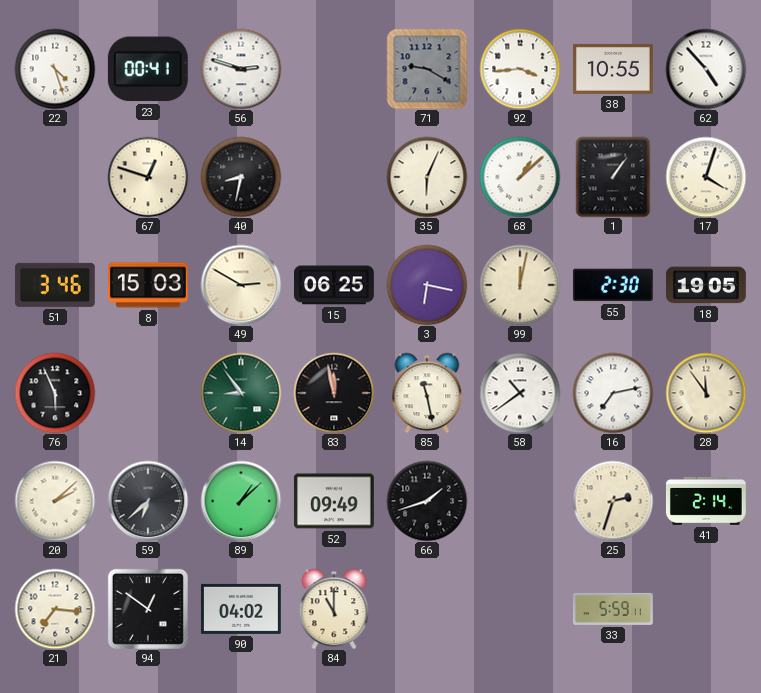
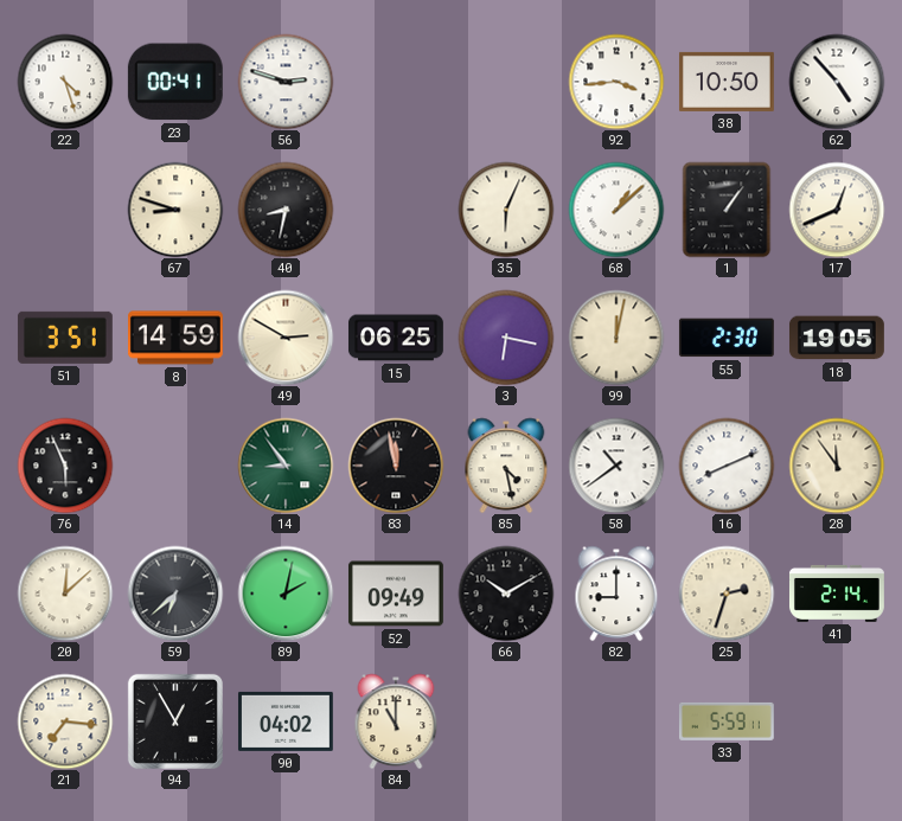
71: 9:20 -> none (427, 69)
38: 10:55 -> 10:50 (727, 82)
67: 12:48 -> 8:48 (175, 210)
17: 4:03 -> 12:41 (837, 210)
51: 3:46 -> 3:51 (65, 338)
8: 15:03 -> 14:59 (175, 338)
85: 11:28 -> 4:28 (506, 466)
16: 7:13 -> 8:11 (727, 466)
20: 2:08 -> 12:08 (65, 594)
89: 1:08 -> 2:02 (286, 594)
66: 1:42 -> 10:10 (506, 594)
82: none -> 9:00 (616, 594)
94: 12:51 -> 12:55 (175, 721)
